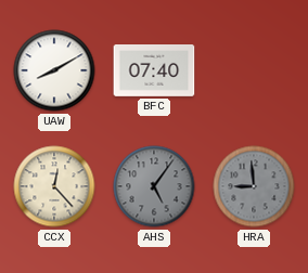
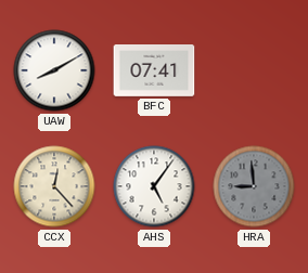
BFC: 07:40 -> 07:41 (154, 71)
AHS dial: grey -> white (154, 186)
